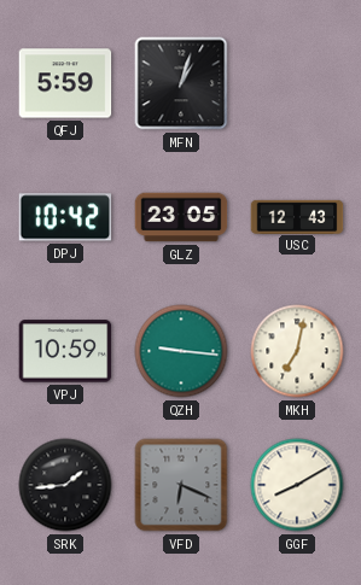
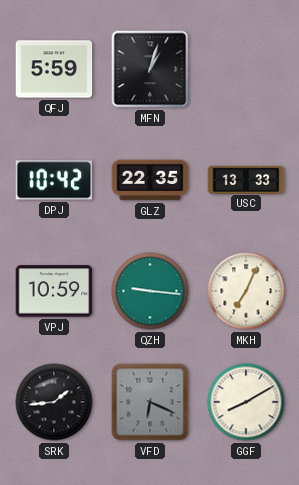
GLZ: 23:05 -> 22:35 (150, 180)
USC: 12:43 -> 13:33 (246, 179)
MKH: 7:02 -> 7:04 (246, 291)
